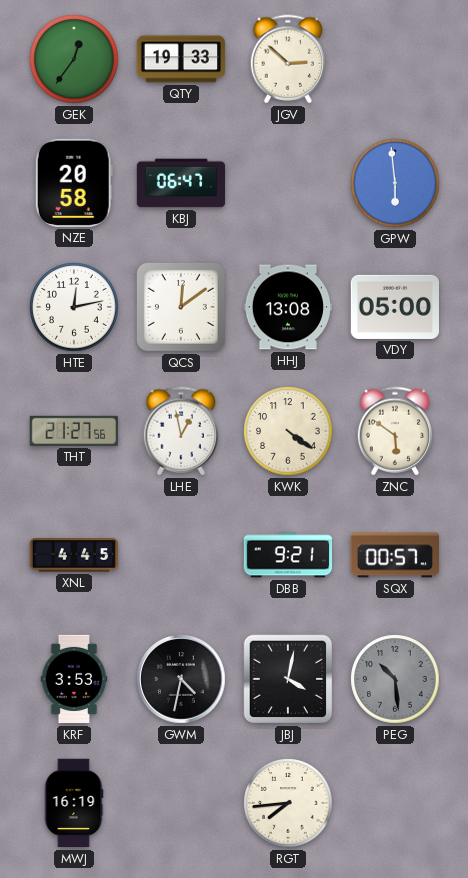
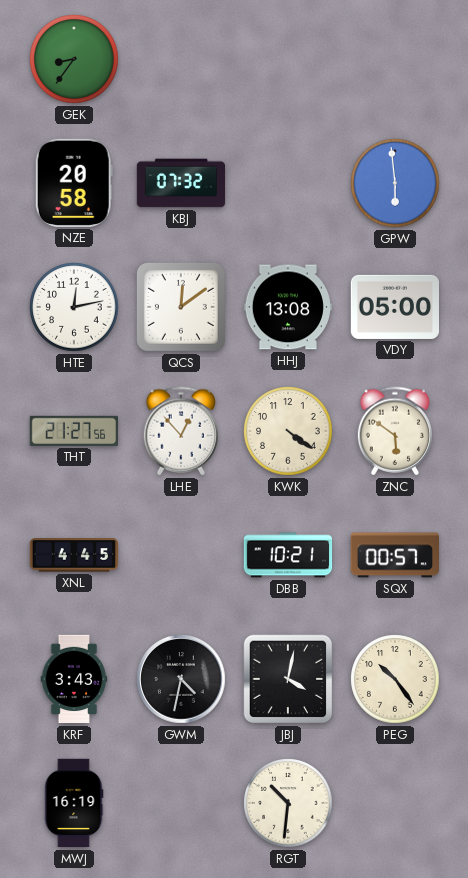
GEK: 12:36 -> 8:36 (74, 59)
QTY: 19:33 -> none (181, 59)
JGV: 2:52 -> none (287, 59)
KBJ: 06:47 -> 07:32 (181, 183)
LHE: 12:58 -> 12:53 (180, 431)
DBB: 9:21 -> 10:21 (288, 555)
KRF: 3:53 -> 3:43 (74, 679)
PEG: 10:29 -> 10:24 (395, 679)
PEG dial: grey -> cream (395, 679)
RGT: 7:44 -> 10:31 (288, 803)
